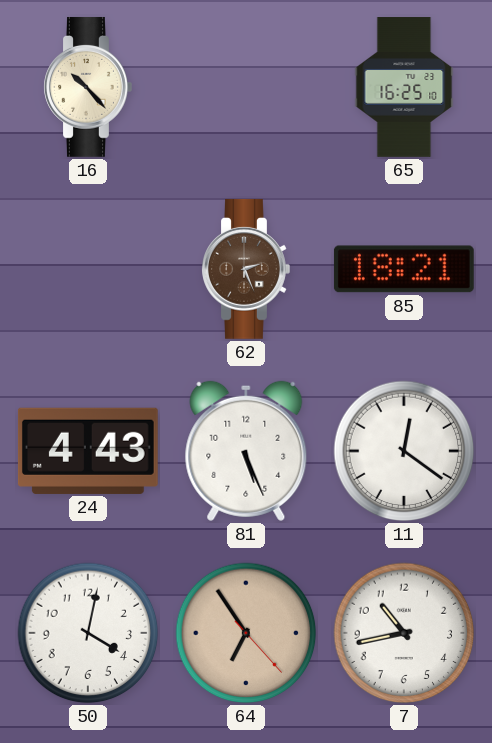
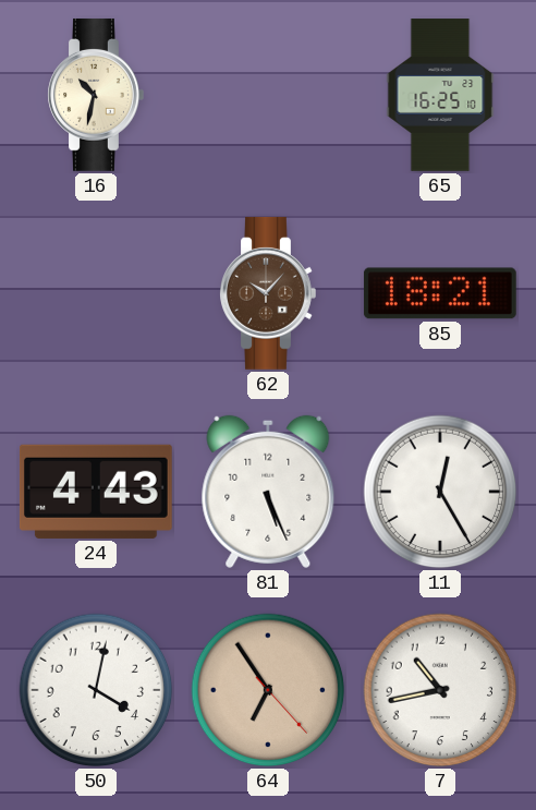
16: 10:23 -> 10:32 (96, 95)
62: 2:26 -> 10:07 (268, 293)
11: 12:21 -> 12:25 (440, 492)
